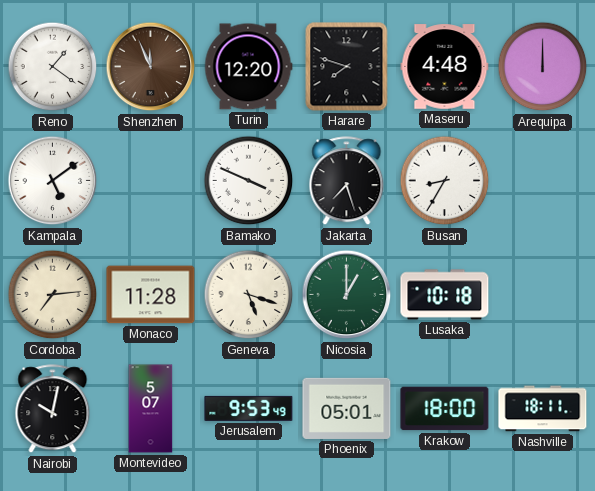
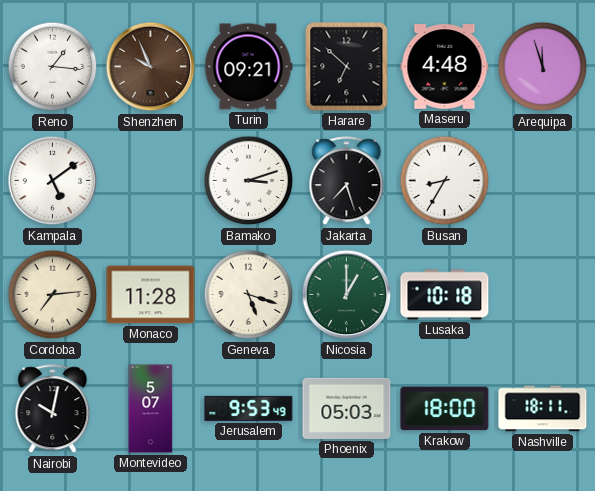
Reno: 1:21 -> 1:16 (53, 67)
Shenzhen: 11:56 -> 9:56 (151, 67)
Turin: 12:20 -> 09:21 (248, 67)
Harare: 7:48 -> 6:52 (347, 67)
Arequipa: 12:00 -> 11:57 (543, 67)
Bamako: 3:49 -> 3:12 (249, 181)
Phoenix: 05:01 -> 05:03 (347, 408)
